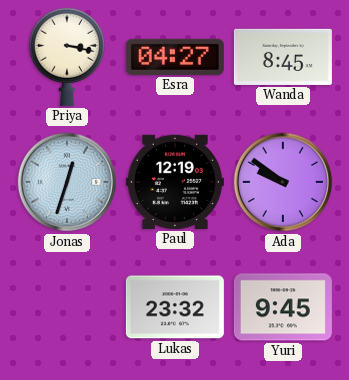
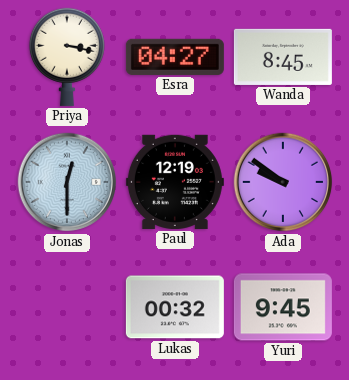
Jonas: 12:33 -> 12:30 (67, 182)
Lukas: 23:32 -> 00:32 (175, 307)
